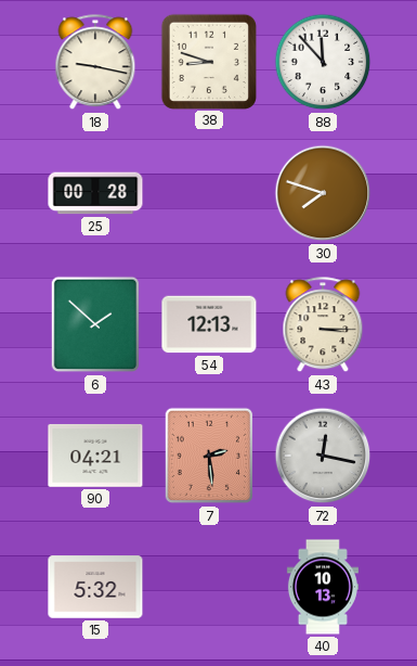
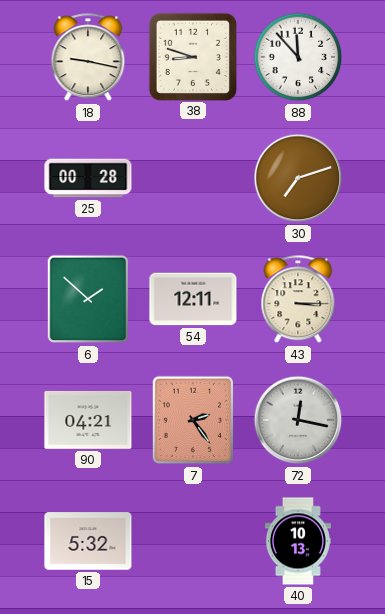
30: 7:48 -> 7:12 (298, 178)
54: 12:13 -> 12:11 (193, 299)
7: 2:29 -> 2:24 (193, 420)
